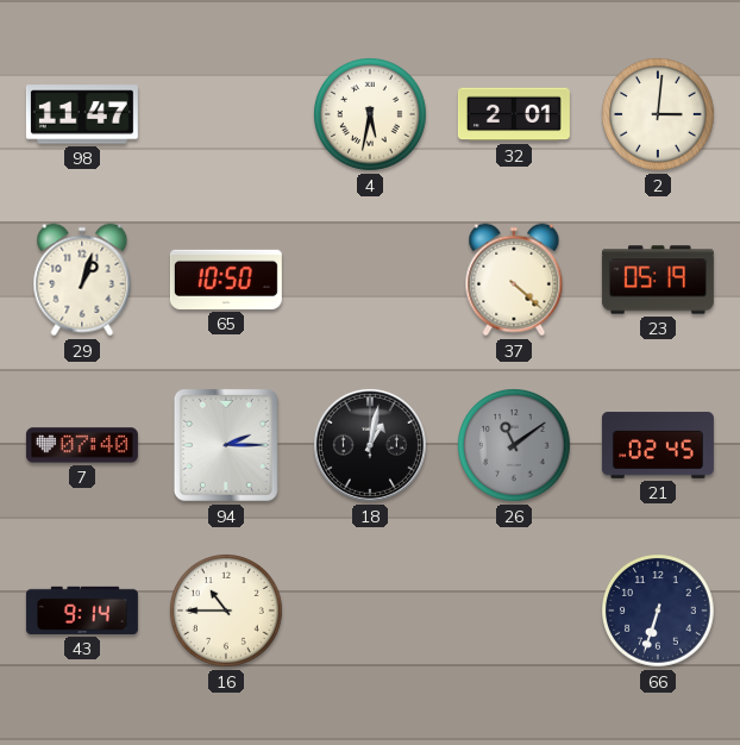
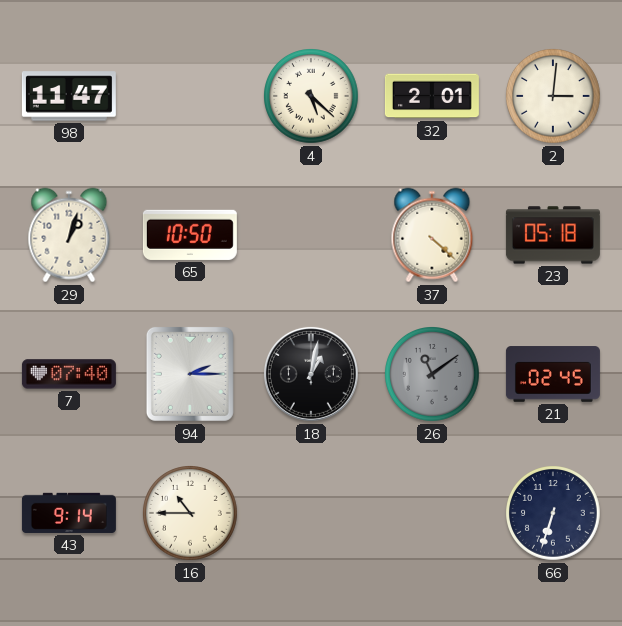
4: 5:32 -> 5:22 (312, 97)
23: 05:19 -> 05:18 (553, 235)
